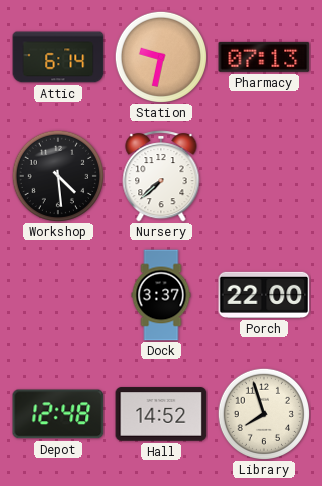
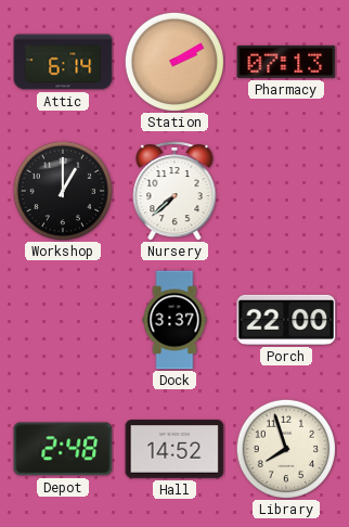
Station: 9:32 -> 2:10 (173, 61)
Workshop: 4:29 -> 1:00 (62, 190)
Depot: 12:48 -> 2:48 (63, 449)
